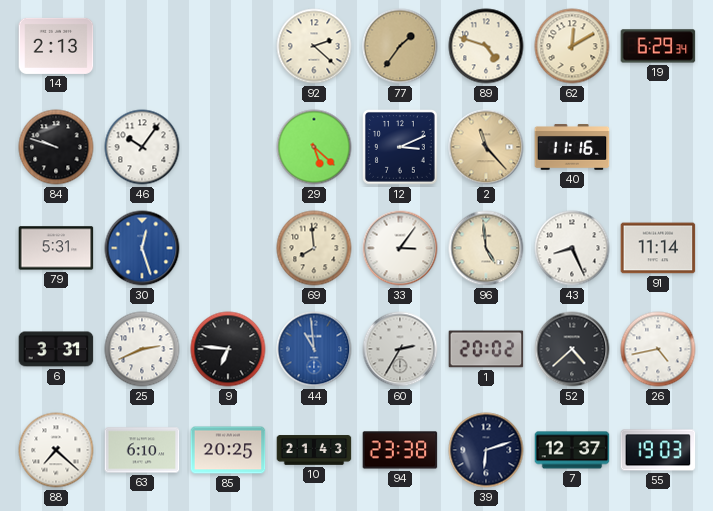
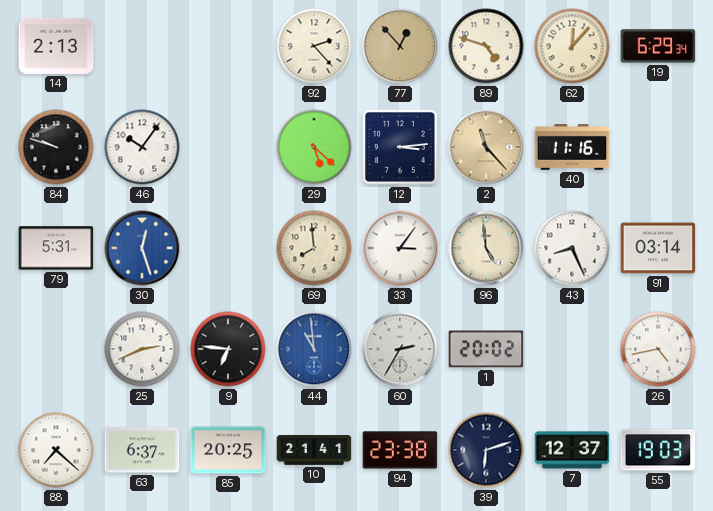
92: 2:22 -> 2:23 (314, 46)
77: 1:36 -> 12:53 (400, 46)
62: 12:10 -> 12:07 (572, 46)
12: 3:11 -> 3:14 (401, 148)
91: 11:14 -> 03:14 (658, 248)
6: 3:31 -> none (56, 349)
52: 4:38 -> none (572, 349)
63: 6:10 -> 6:37 (142, 450)
10: 21:43 -> 21:41 (314, 450)
